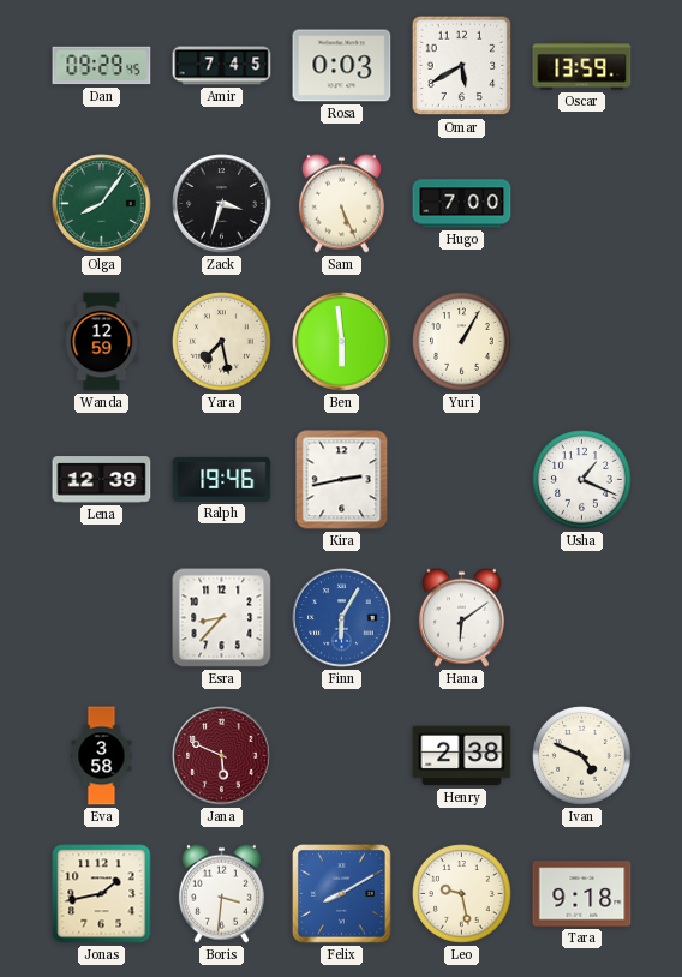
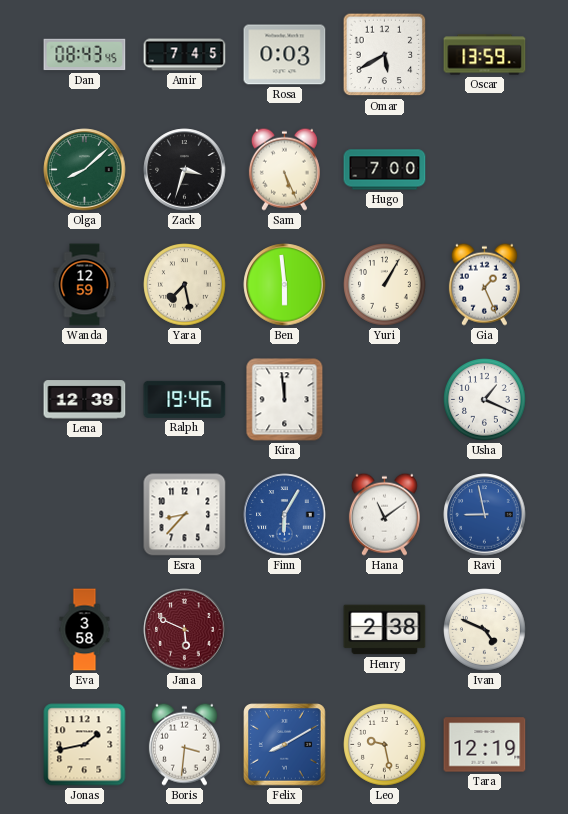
Dan: 09:29 -> 08:43 (85, 55)
Olga: 8:06 -> 8:08 (85, 170)
Gia: none -> 1:26 (484, 284)
Kira: 2:43 -> 11:59 (285, 400)
Hana: 6:09 -> 11:09 (384, 514)
Ravi: none -> 8:58 (485, 515)
Tara: 9:18 -> 12:19 (485, 745)
